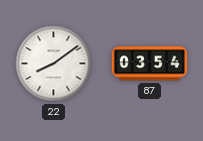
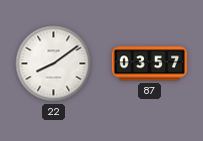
87: 03:54 -> 03:57 (149, 64)
